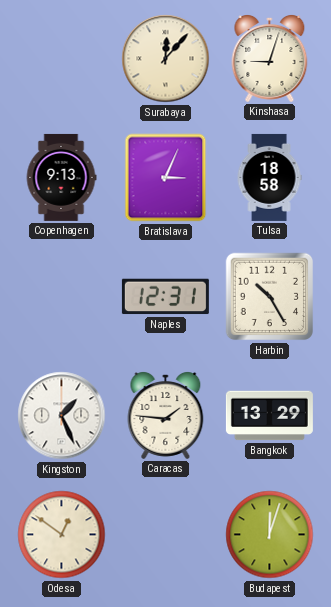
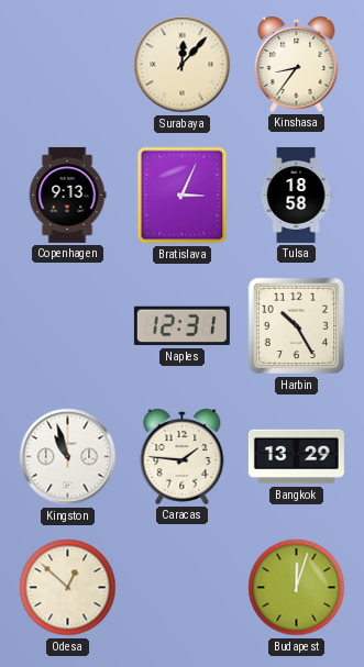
Kinshasa: 9:03 -> 8:36 (297, 65)
Kingston: 1:26 -> 10:57 (68, 457)
Odesa: 12:51 -> 12:52 (68, 588)
